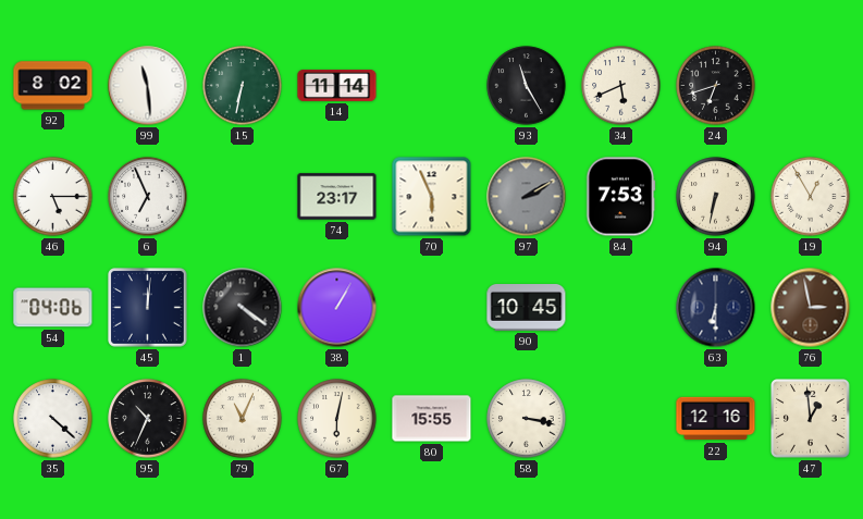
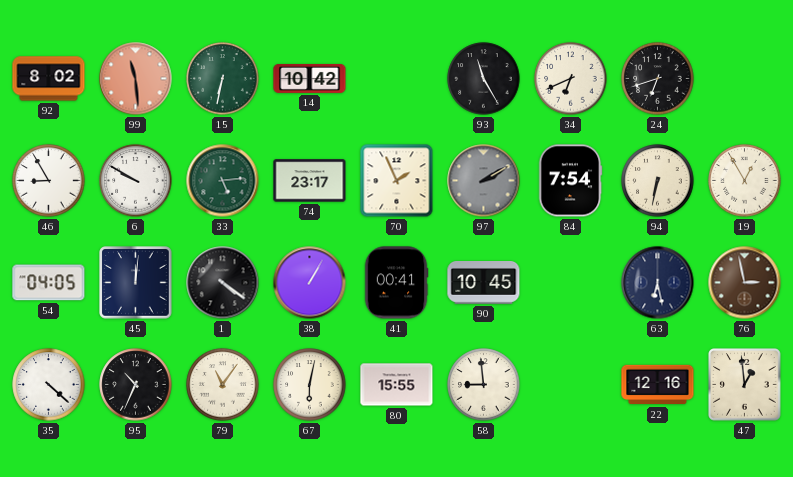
99 dial: white -> salmon (136, 79)
14: 11:14 -> 10:42 (310, 78)
34: 5:41 -> 6:41 (571, 79)
46: 5:15 -> 8:55 (49, 181)
6: 6:56 -> 9:50 (136, 181)
33: none -> 5:14 (223, 181)
70: 5:56 -> 1:56 (397, 181)
84: 7:53 -> 7:54 (570, 181)
54: 04:06 -> 04:05 (49, 283)
41: none -> 00:41 (396, 283)
63: 6:30 -> 6:28 (658, 283)
79: 11:04 -> 11:06 (223, 385)
58: 3:17 -> 8:59 (484, 385)
